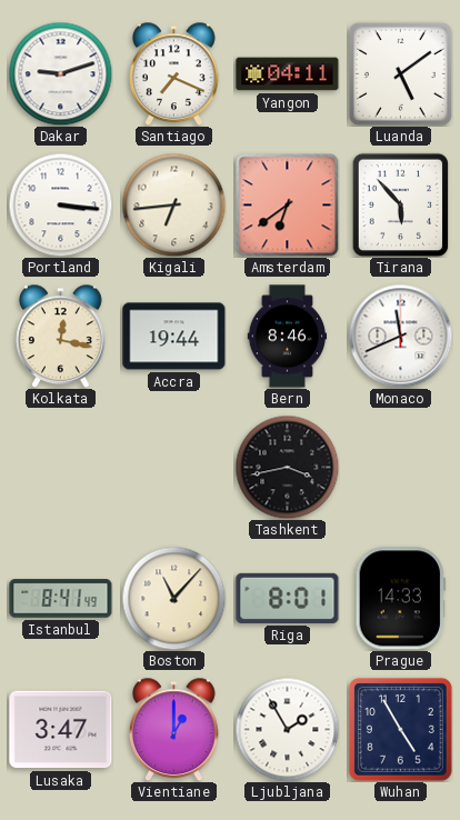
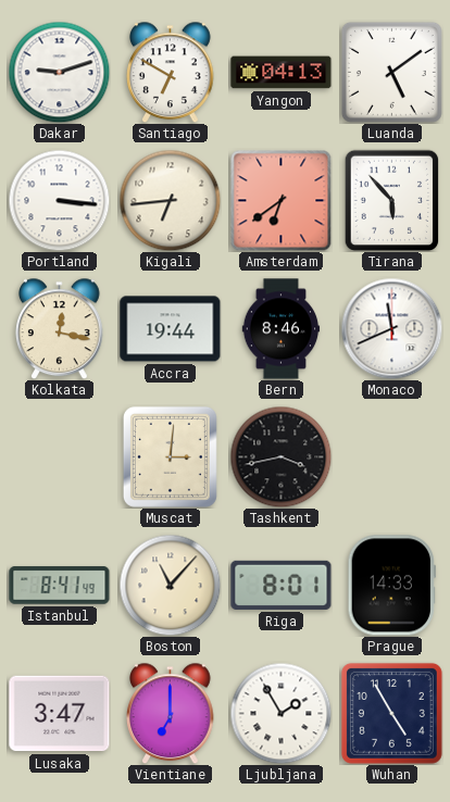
Santiago: 7:19 -> 6:50 (171, 72)
Yangon: 04:11 -> 04:13 (282, 73)
Muscat: none -> 3:01 (170, 456)
Vientiane: 1:00 -> 7:00 (171, 713)
